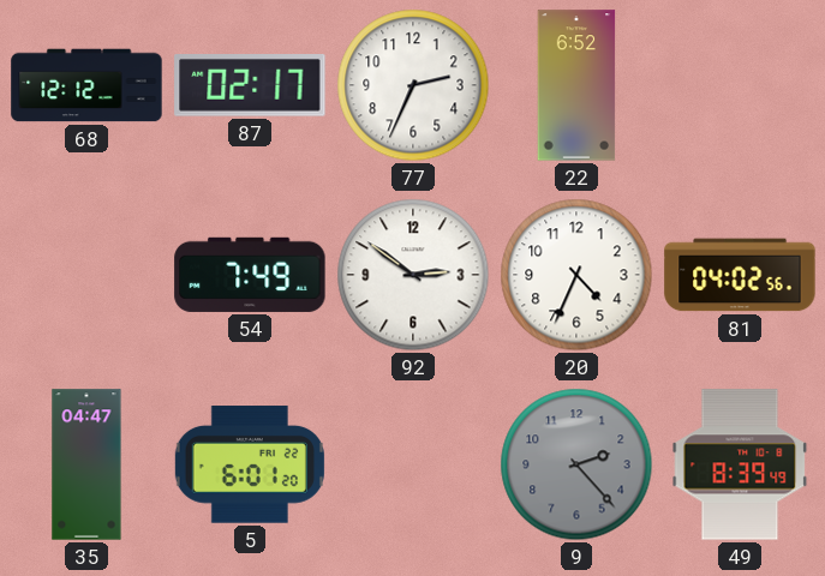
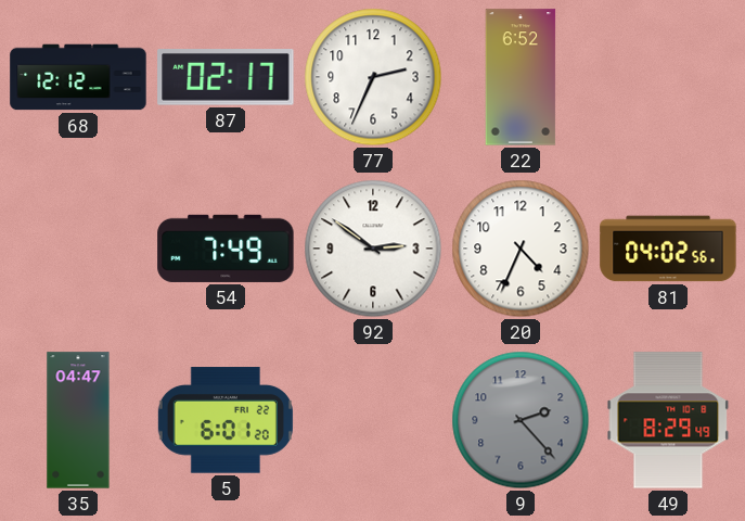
49: 8:39 -> 8:29 (668, 420)
